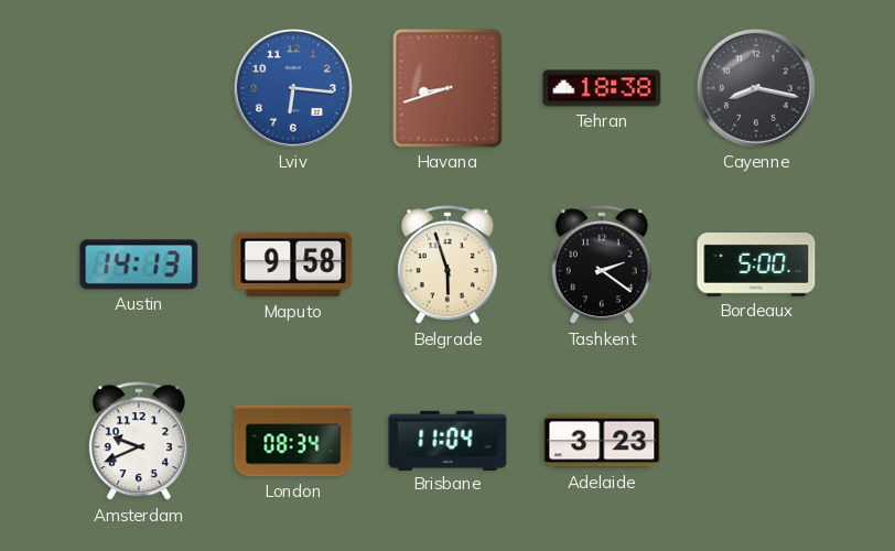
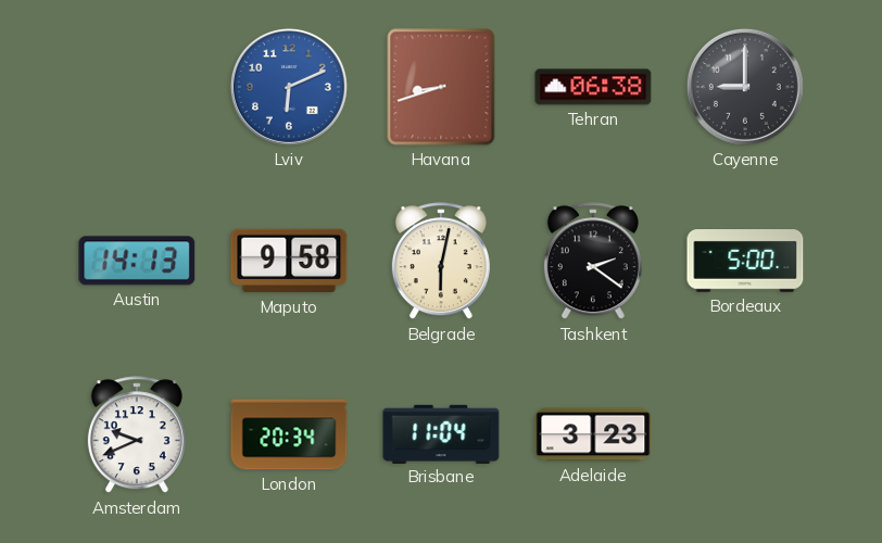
Lviv: 6:16 -> 6:11 (289, 87)
Tehran: 18:38 -> 06:38 (593, 87)
Cayenne: 8:17 -> 9:00 (745, 87)
Belgrade: 5:57 -> 6:02 (441, 262)
London: 08:34 -> 20:34 (289, 434)
